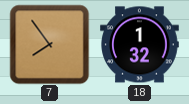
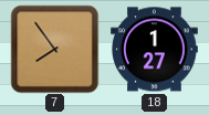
18: 1:32 -> 1:27 (155, 50)
